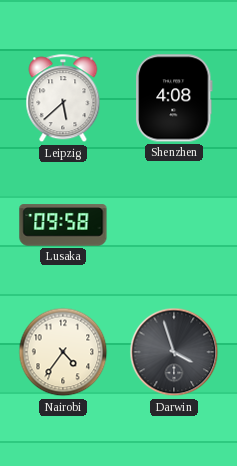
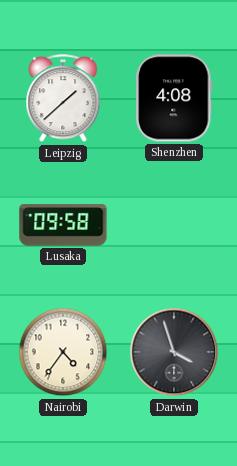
Leipzig: 5:38 -> 1:38 (63, 99)
